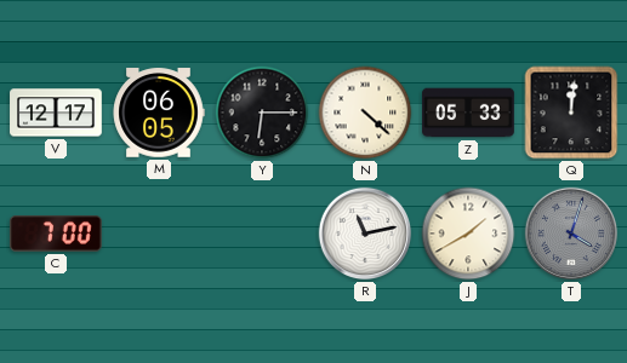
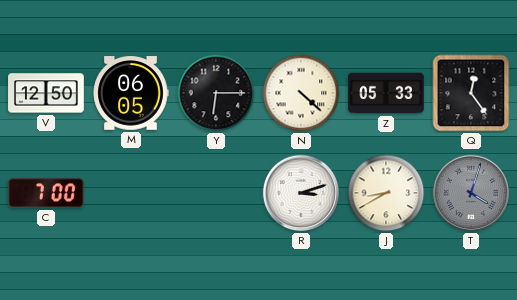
V: 12:17 -> 12:50 (46, 93)
Q: 12:01 -> 12:24 (471, 93)
R: 11:13 -> 3:12 (301, 193)
J: 1:40 -> 8:40 (386, 193)
